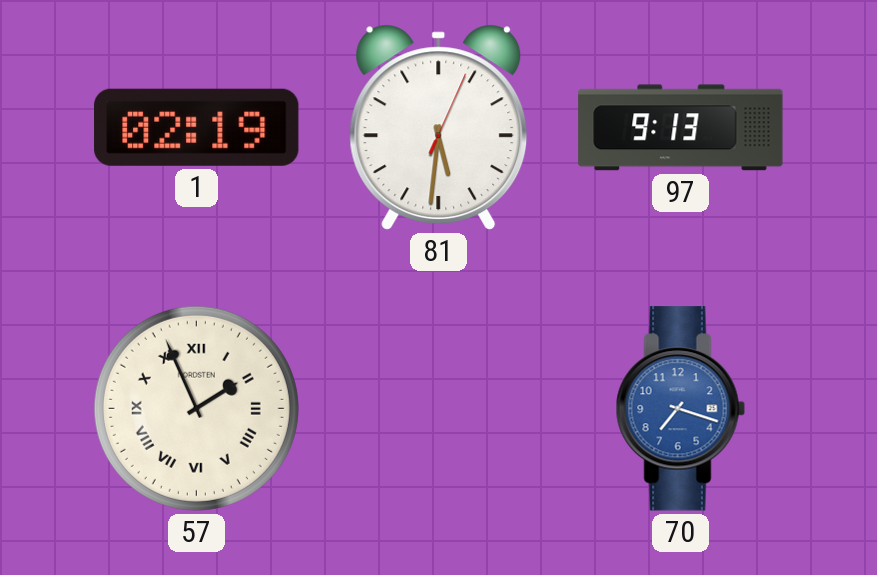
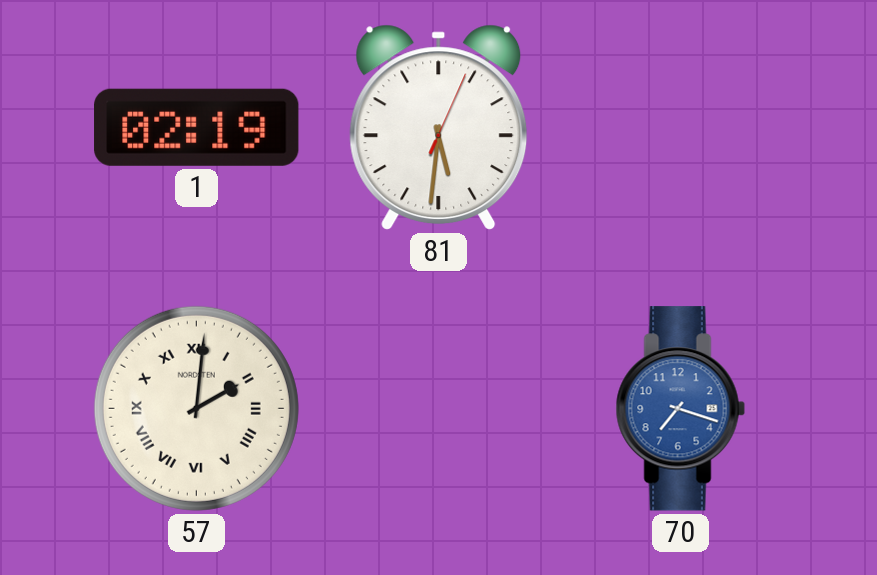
97: 9:13 -> none (681, 128)
57: 1:56 -> 2:01 (196, 408)
